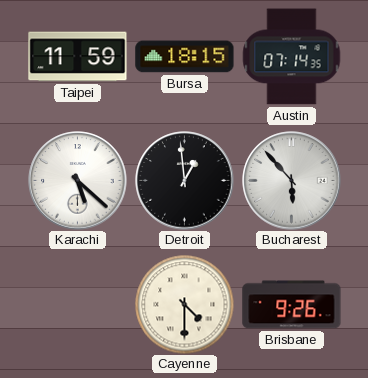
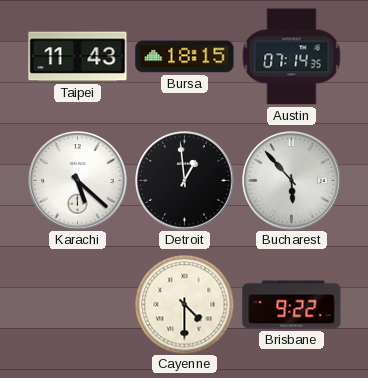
Taipei: 11:59 -> 11:43 (78, 57)
Brisbane: 9:26 -> 9:22 (292, 305)
